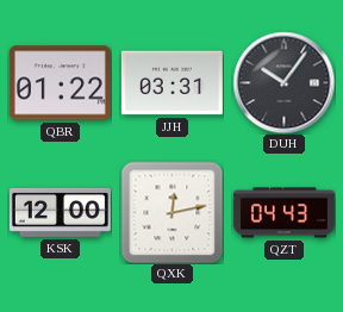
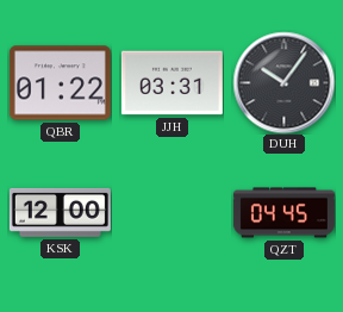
QXK: 12:13 -> none (171, 212)
QZT: 04:43 -> 04:45 (283, 213)
